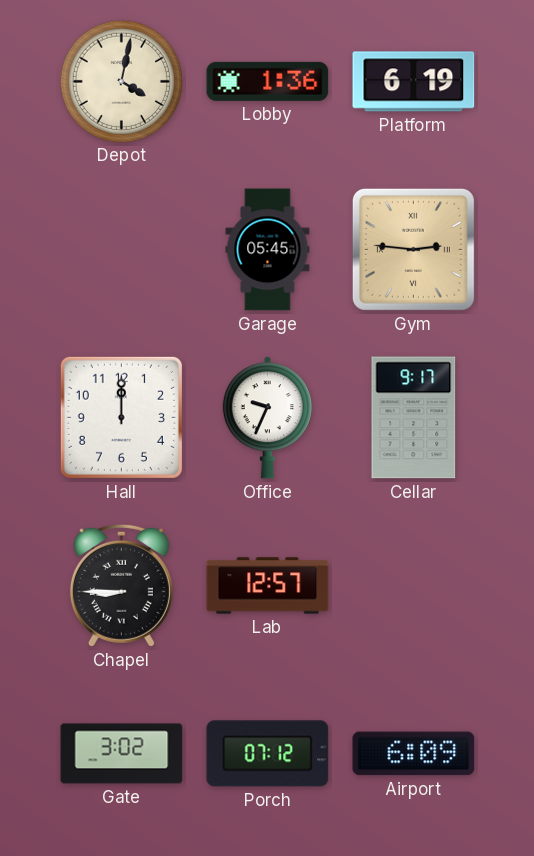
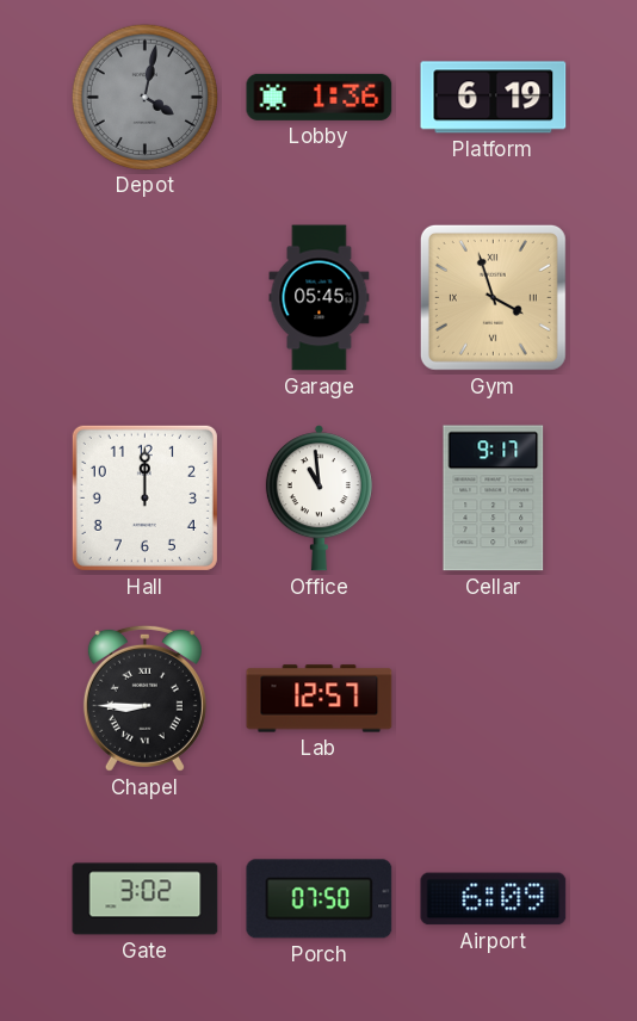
Depot dial: cream -> grey (144, 97)
Gym: 2:46 -> 3:57 (493, 297)
Office: 9:34 -> 10:59 (318, 499)
Porch: 07:12 -> 07:50 (320, 899)
